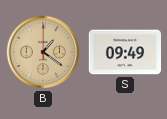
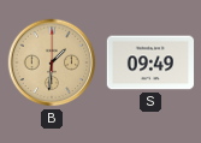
B: 1:21 -> 1:31 (52, 62)
